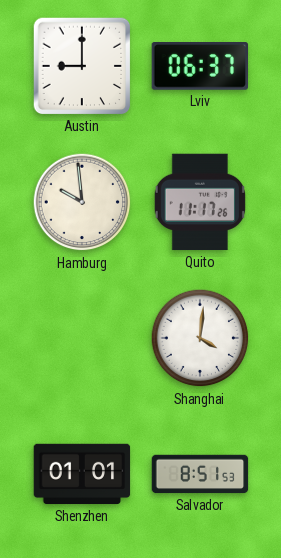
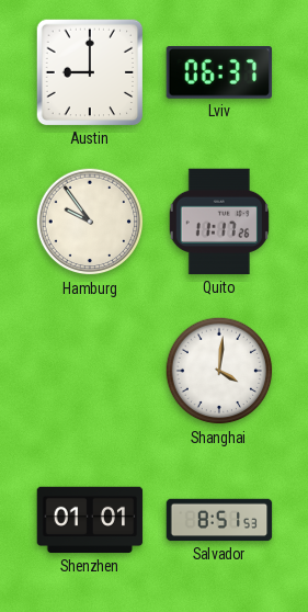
Hamburg: 9:59 -> 9:54 (90, 222)
